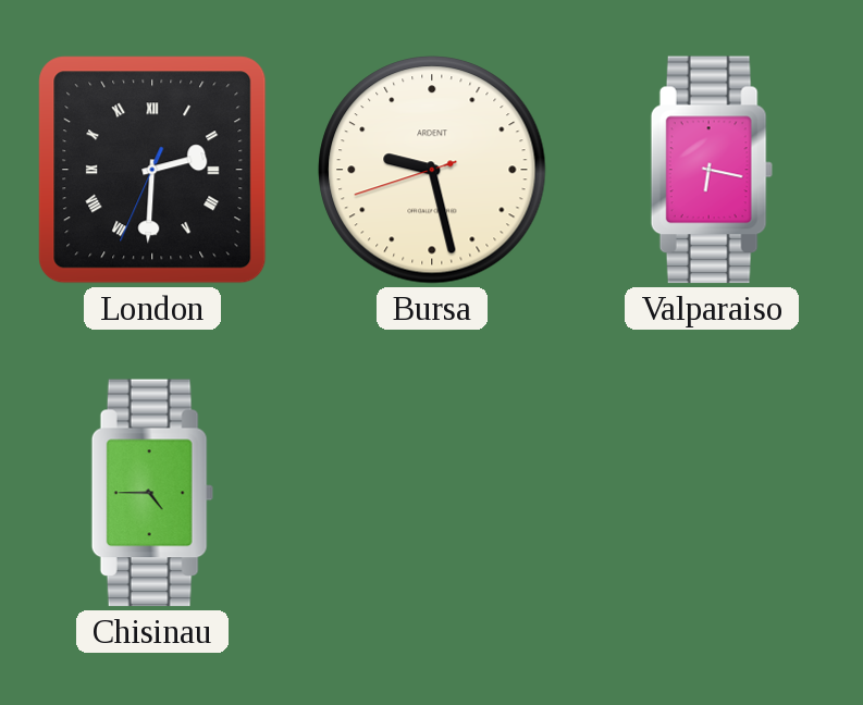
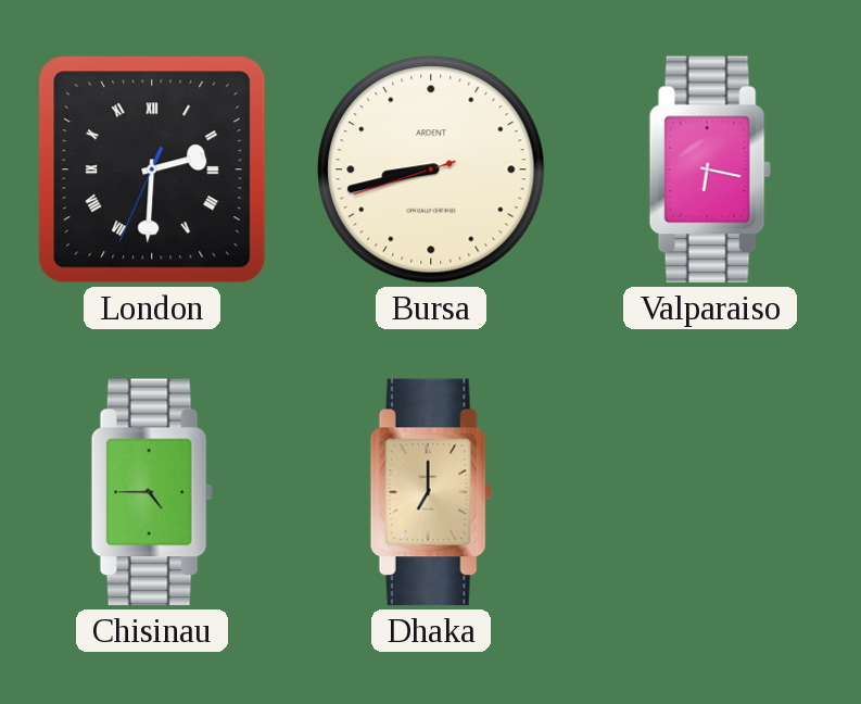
Bursa: 9:27 -> 8:42 (431, 169)
Dhaka: none -> 7:00 (431, 492)
